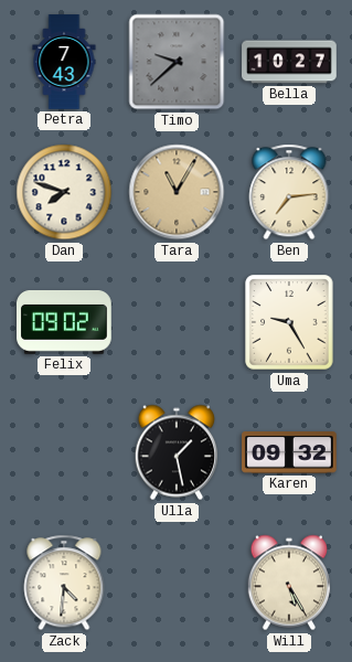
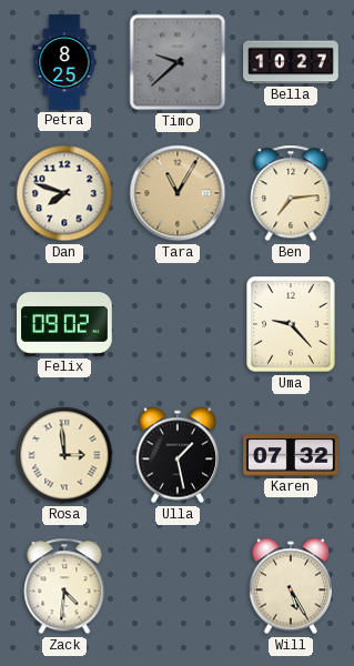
Petra: 7:43 -> 8:25 (64, 62)
Uma: 9:25 -> 9:23 (291, 324)
Rosa: none -> 2:59 (64, 455)
Karen: 09:32 -> 07:32 (291, 455)
